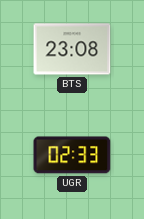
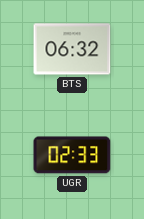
BTS: 23:08 -> 06:32 (72, 49)
